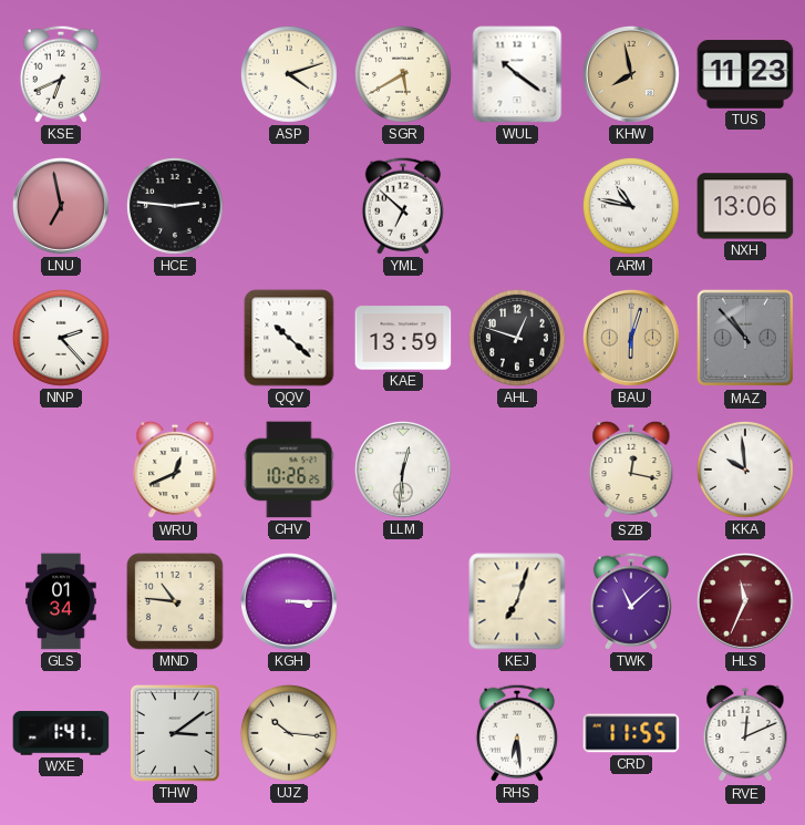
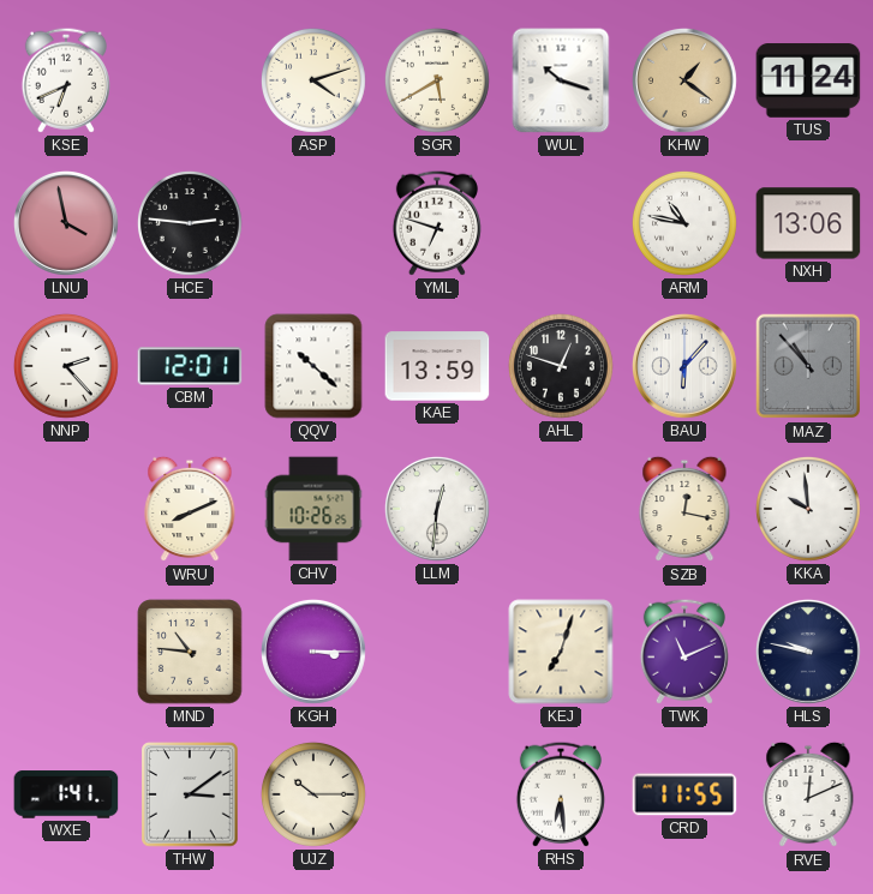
WUL: 10:21 -> 10:18 (561, 80)
KHW: 7:58 -> 1:21 (686, 82)
TUS: 11:23 -> 11:24 (808, 80)
LNU: 6:58 -> 3:58 (67, 224)
YML: 6:52 -> 6:48 (437, 223)
CBM: none -> 12:01 (190, 366)
BAU: 6:03 -> 6:07 (686, 367)
BAU dial: champagne -> white (686, 367)
WRU: 12:41 -> 8:11 (190, 509)
GLS: 01:34 -> none (61, 601)
TWK: 11:08 -> 11:11 (684, 652)
HLS: 11:34 -> 9:47 (809, 653)
HLS dial: burgundy -> navy (809, 653)
UJZ: 10:16 -> 10:15 (313, 794)
